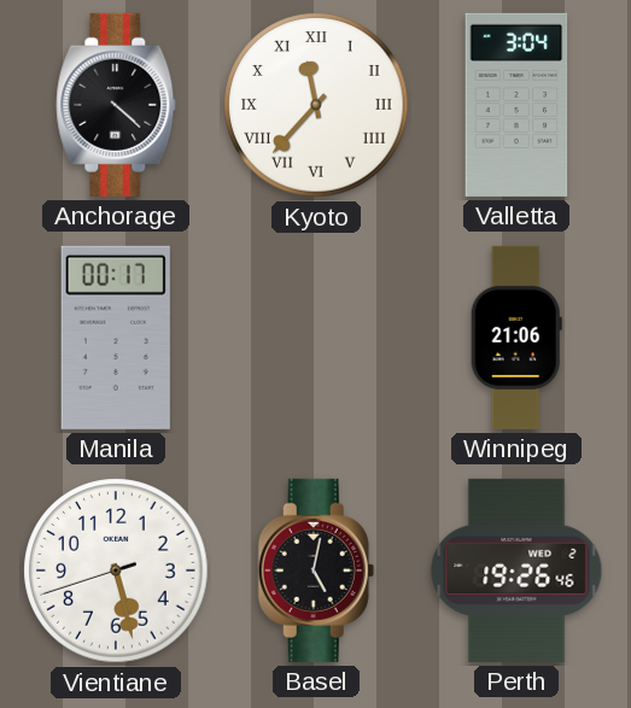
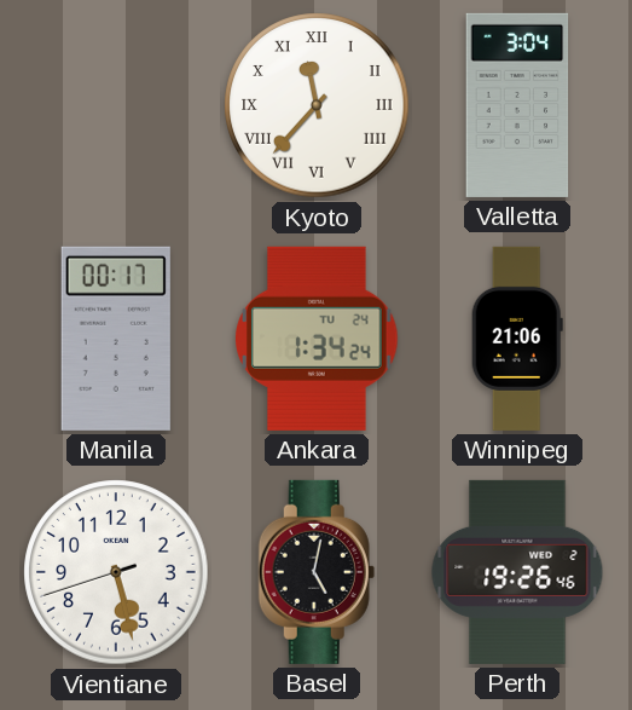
Anchorage: 4:22 -> none (116, 105)
Ankara: none -> 1:34 (318, 339)
